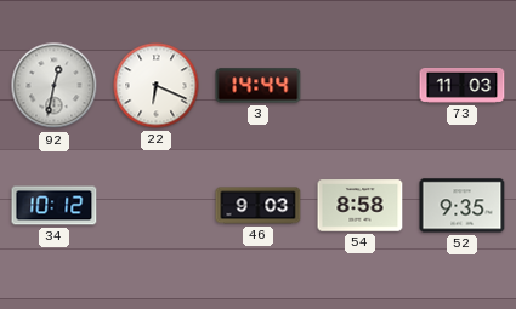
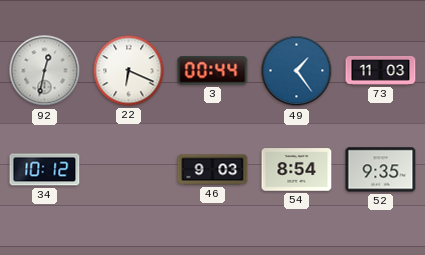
3: 14:44 -> 00:44 (213, 71)
49: none -> 1:24 (297, 71)
54: 8:58 -> 8:54 (297, 170)
